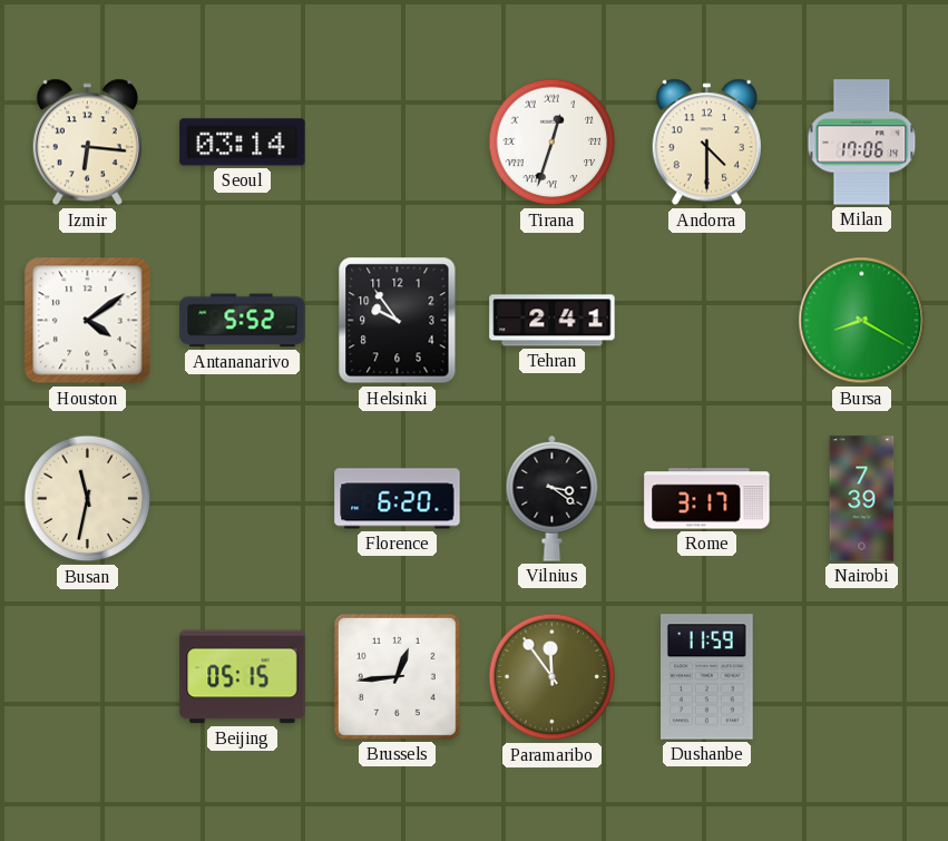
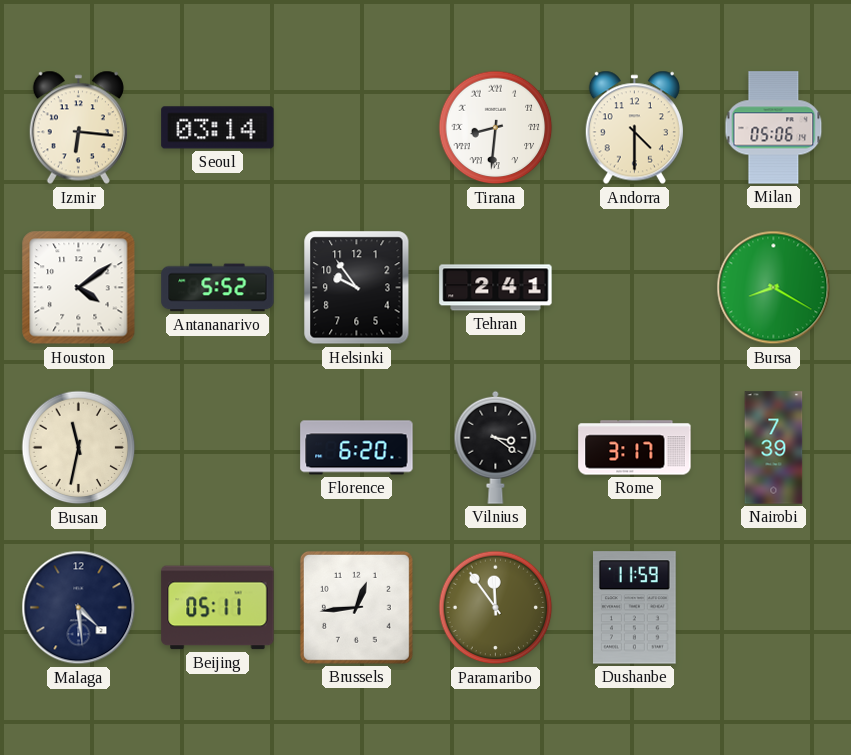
Tirana: 12:33 -> 8:31 (496, 128)
Milan: 17:06 -> 05:06 (774, 128)
Malaga: none -> 4:29 (79, 608)
Beijing: 05:15 -> 05:11 (218, 608)
